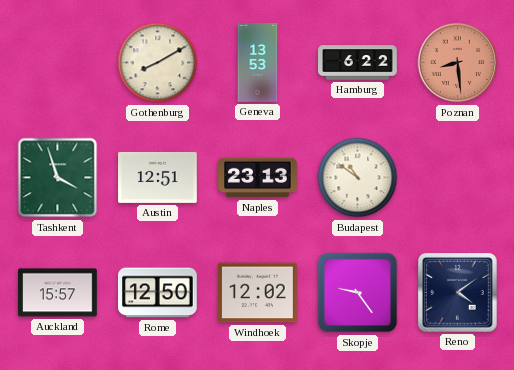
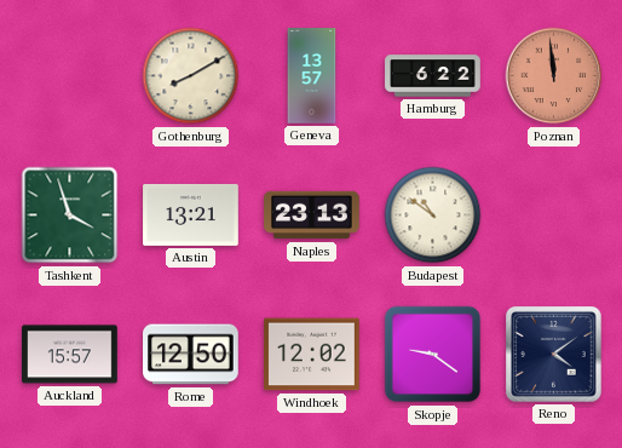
Geneva: 13:53 -> 13:57 (312, 76)
Poznan: 8:29 -> 11:59 (554, 76)
Austin: 12:51 -> 13:21 (191, 214)
Skopje: 9:24 -> 9:21 (433, 355)
